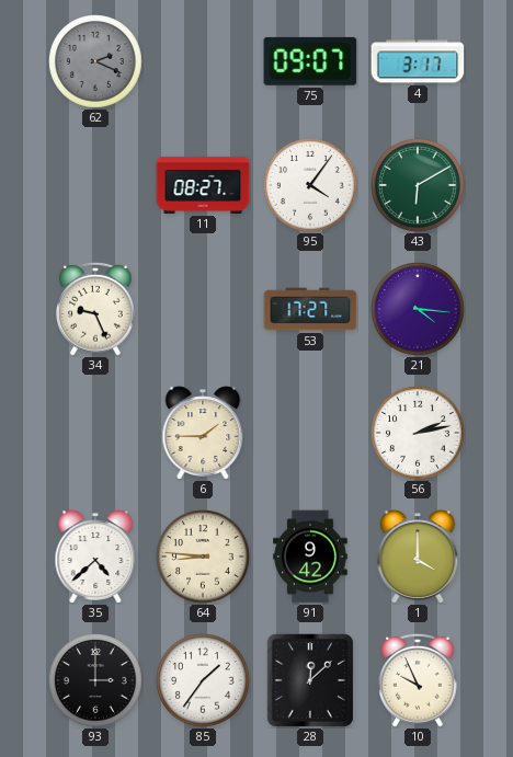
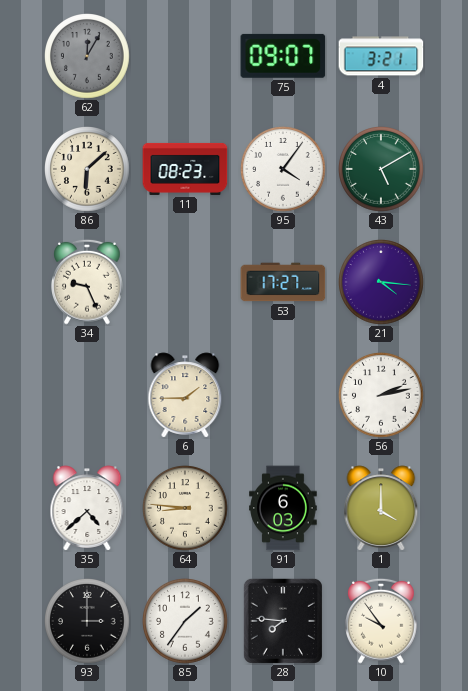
62: 2:19 -> 12:05 (87, 57)
4: 3:17 -> 3:21 (381, 56)
86: none -> 6:08 (87, 170)
11: 08:27 -> 08:23 (185, 169)
43: 6:10 -> 5:10 (381, 170)
91: 9:42 -> 6:03 (283, 508)
28: 12:08 -> 7:46 (283, 621)
10: 9:56 -> 9:54 (382, 621)
